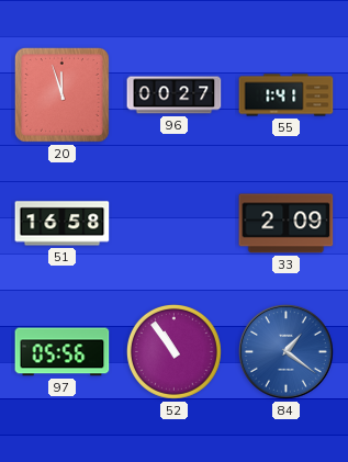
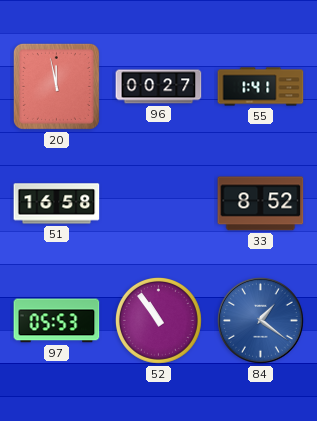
20: 11:57 -> 11:58 (56, 86)
33: 2:09 -> 8:52 (261, 204)
97: 05:56 -> 05:53 (57, 321)
